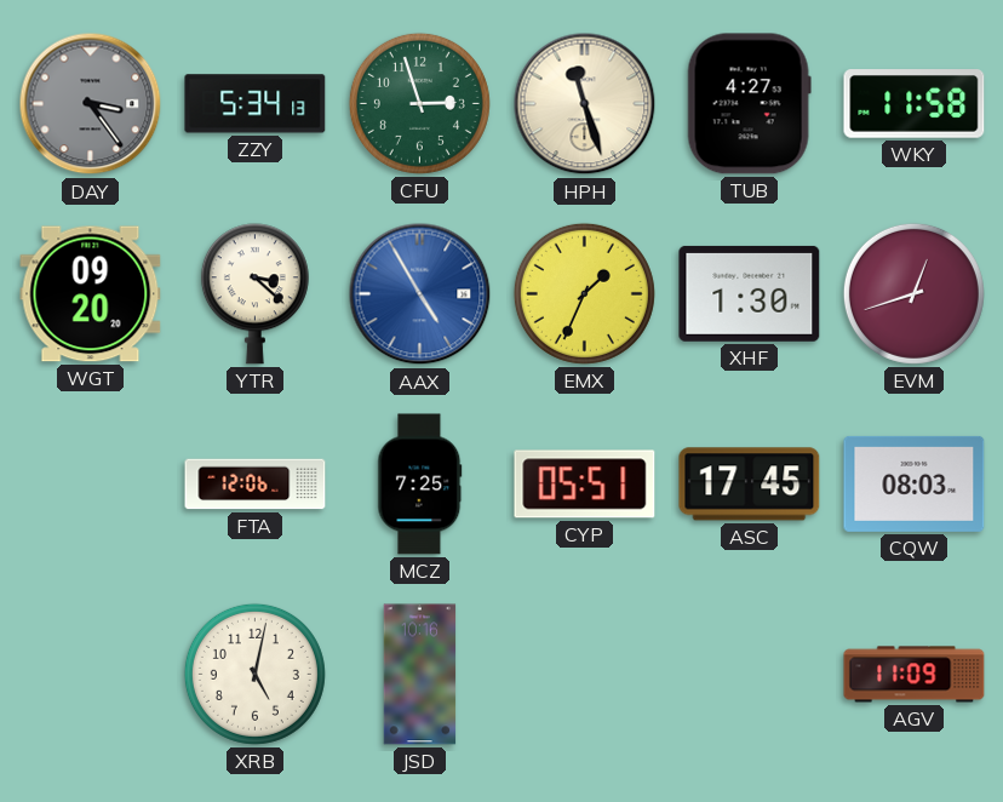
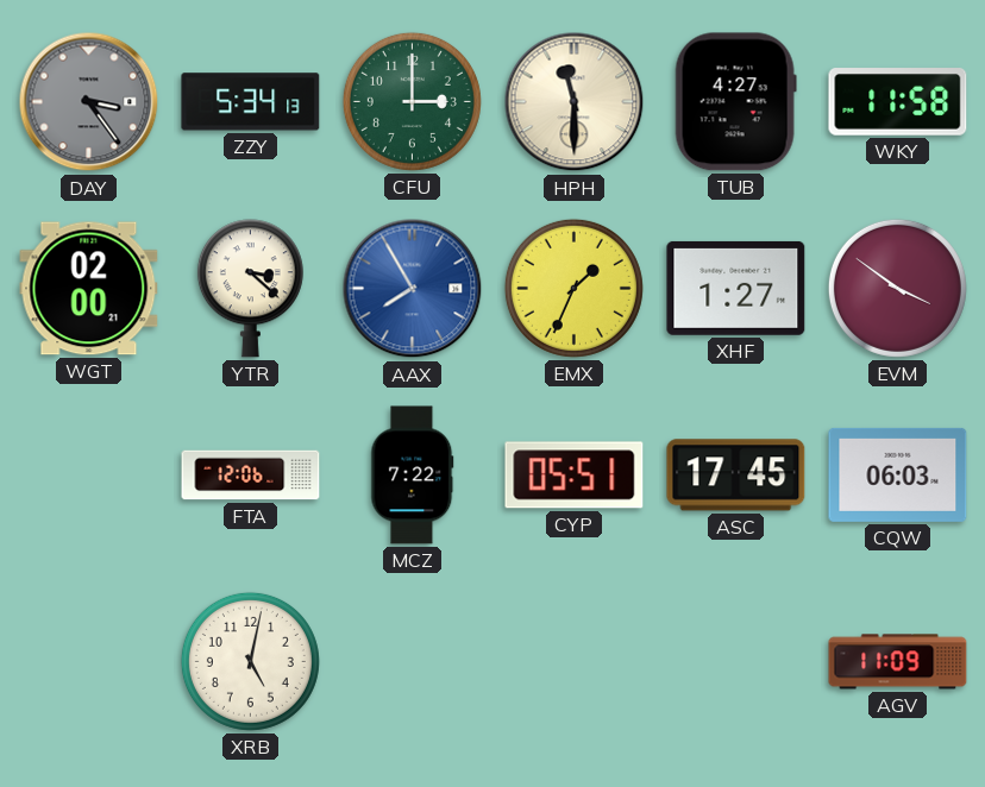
CFU: 2:57 -> 3:00 (412, 101)
HPH: 11:27 -> 11:30 (575, 102)
WGT: 09:20 -> 02:00 (89, 289)
AAX: 4:55 -> 7:55 (413, 289)
XHF: 1:30 -> 1:27 (736, 288)
EVM: 12:42 -> 3:51 (897, 288)
MCZ: 7:25 -> 7:22 (413, 476)
CQW: 08:03 -> 06:03 (898, 474)
JSD: 10:16 -> none (420, 675)
